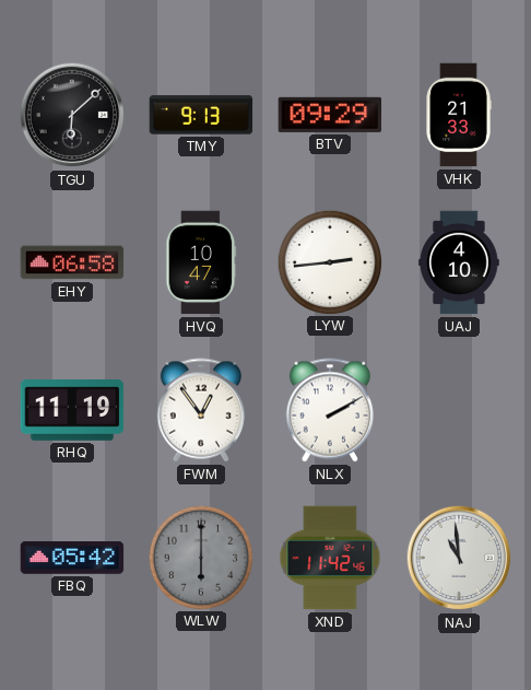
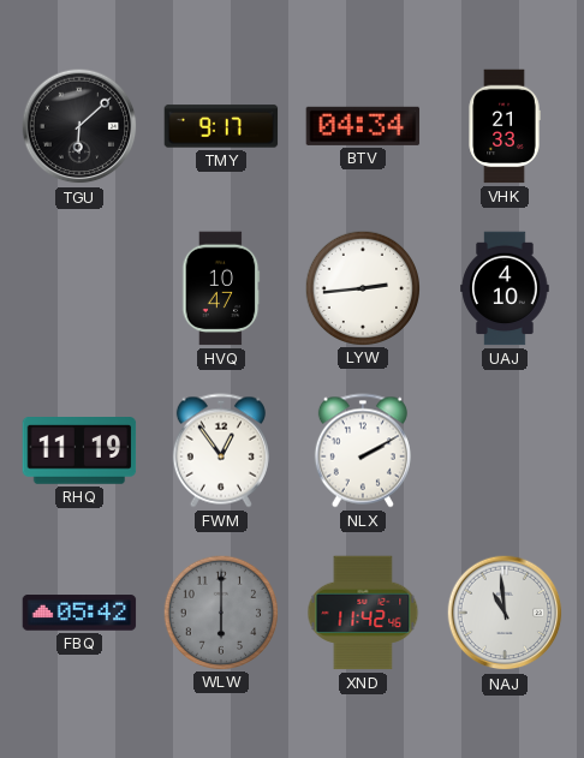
TMY: 9:13 -> 9:17 (221, 126)
BTV: 09:29 -> 04:34 (363, 126)
EHY: 06:58 -> none (72, 262)
